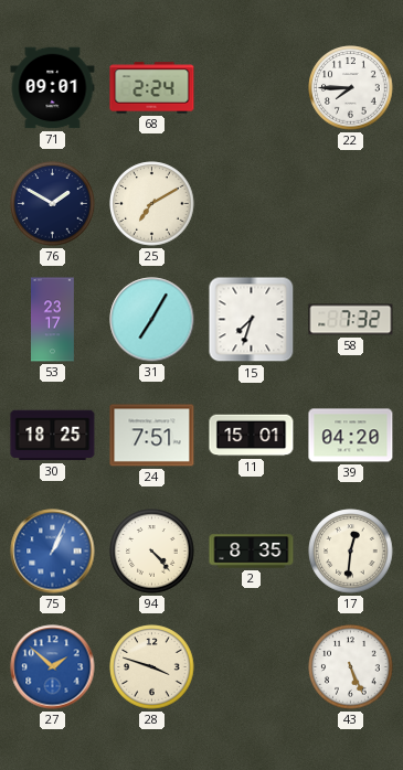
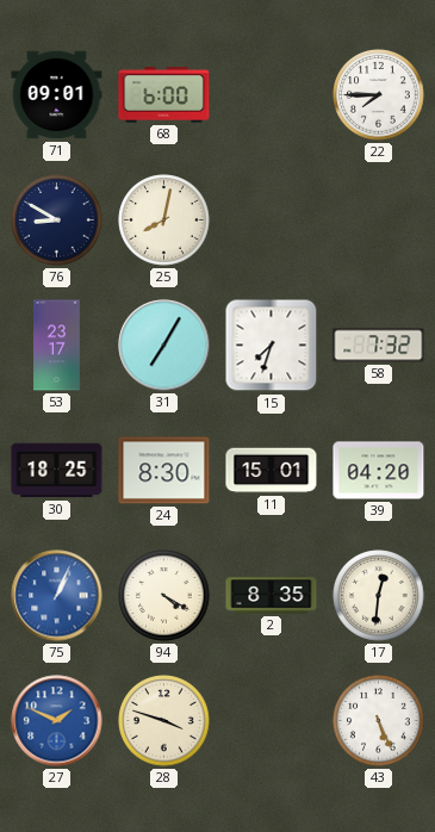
68: 2:24 -> 6:00 (164, 95)
76: 1:50 -> 8:50 (57, 221)
25: 7:10 -> 8:02 (164, 221)
24: 7:51 -> 8:30 (164, 471)
94: 4:23 -> 4:20 (164, 596)
27: 1:52 -> 1:49 (57, 721)
